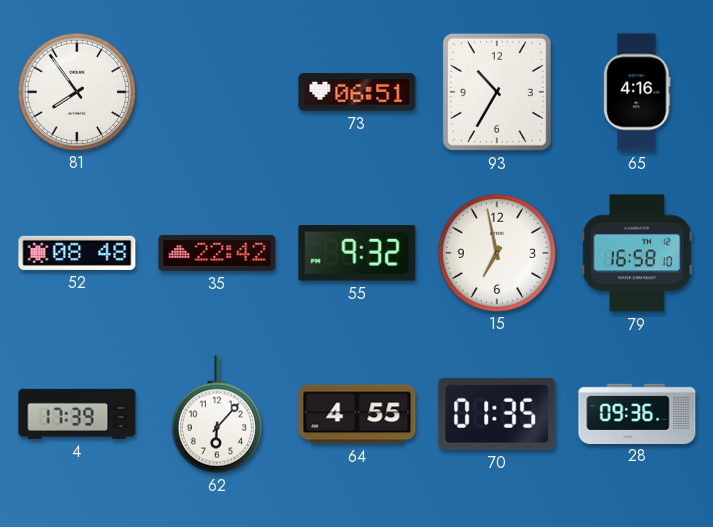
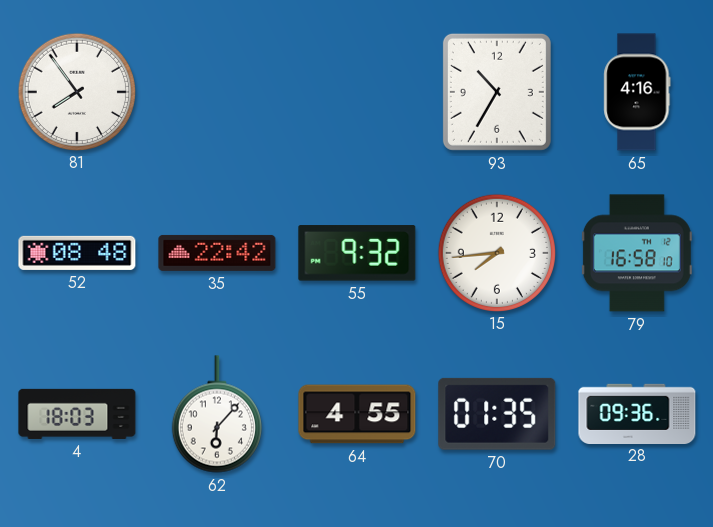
73: 06:51 -> none (357, 92)
15: 6:58 -> 7:44 (496, 252)
4: 17:39 -> 18:03 (77, 414)
